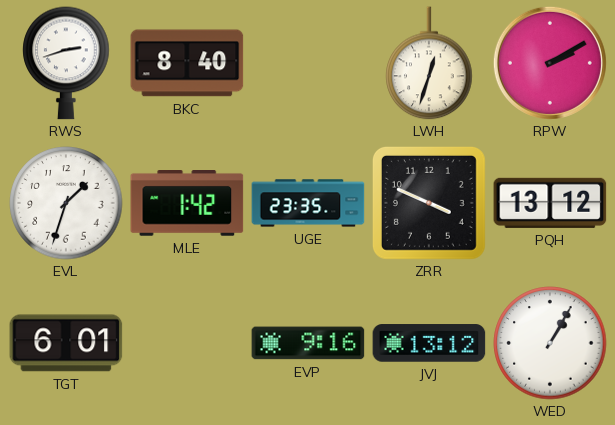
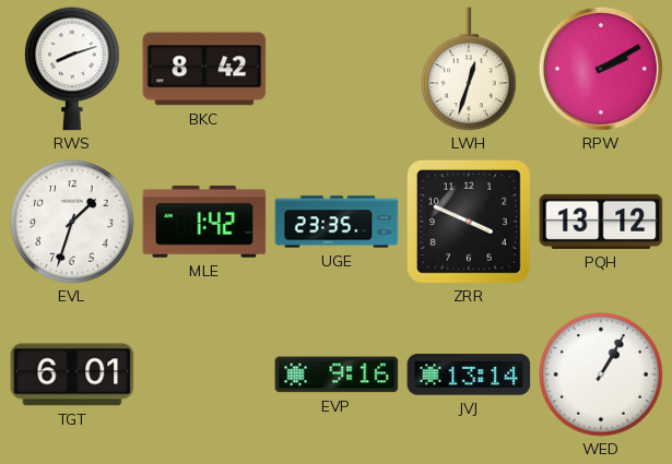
RWS: 2:42 -> 8:12 (72, 69)
BKC: 8:40 -> 8:42 (204, 69)
JVJ: 13:12 -> 13:14 (469, 374)
